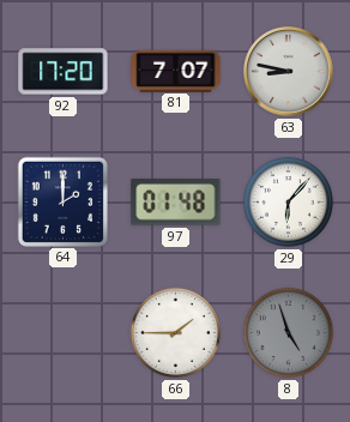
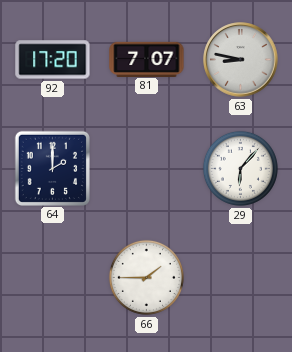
97: 01:48 -> none (176, 203)
8: 4:57 -> none (288, 332)
